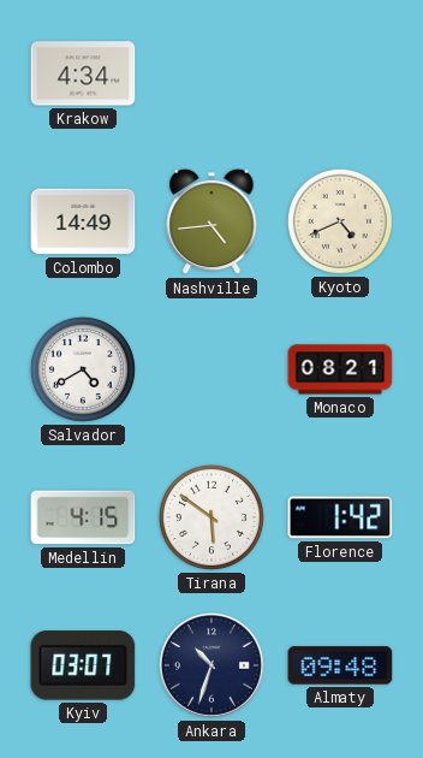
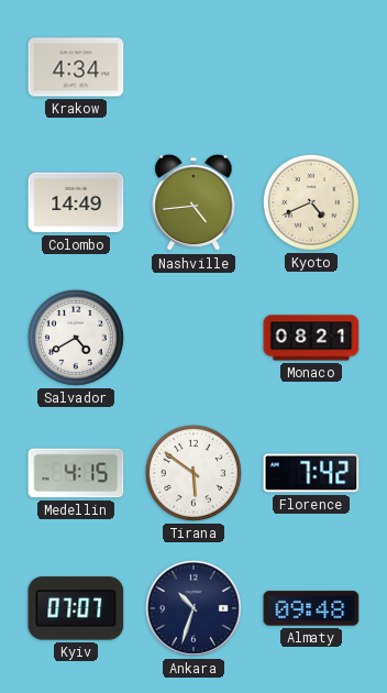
Florence: 1:42 -> 7:42 (311, 473)
Kyiv: 03:07 -> 07:07 (76, 608)
